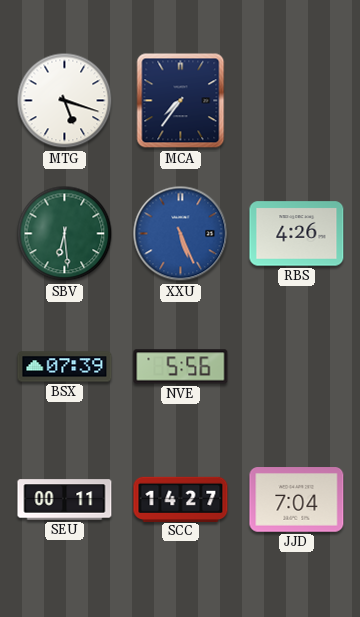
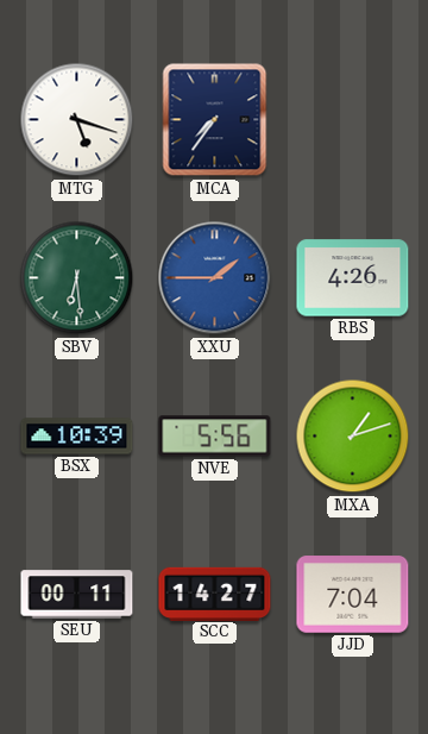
XXU: 5:26 -> 1:45 (215, 278)
BSX: 07:39 -> 10:39 (77, 437)
MXA: none -> 1:12 (353, 437)
